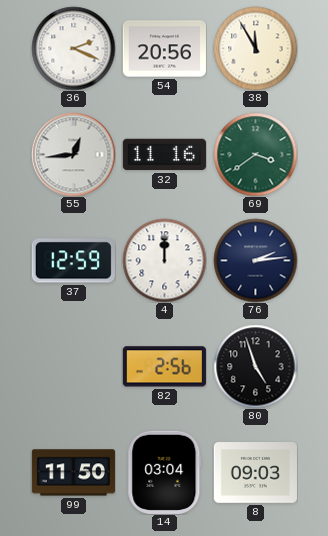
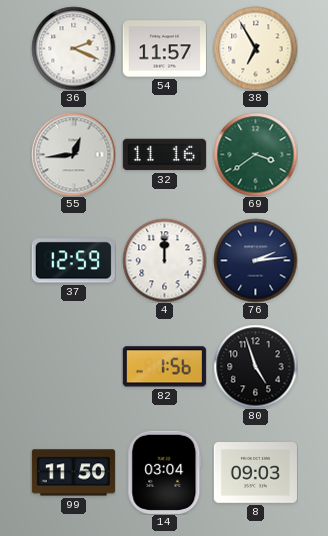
54: 20:56 -> 11:57 (164, 49)
38: 11:55 -> 6:55 (255, 48)
82: 2:56 -> 1:56 (164, 367)
